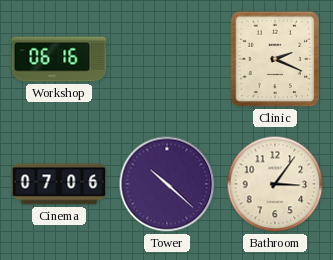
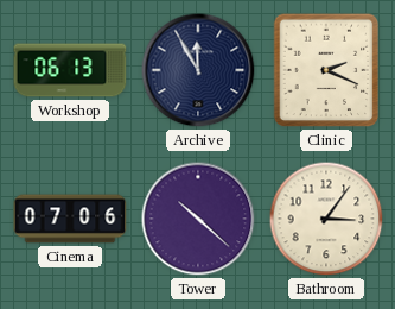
Workshop: 06:16 -> 06:13 (70, 70)
Archive: none -> 11:55 (198, 70)
